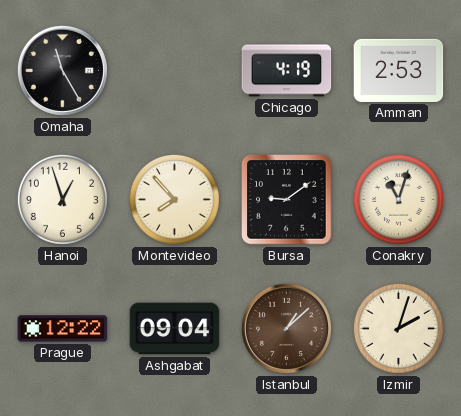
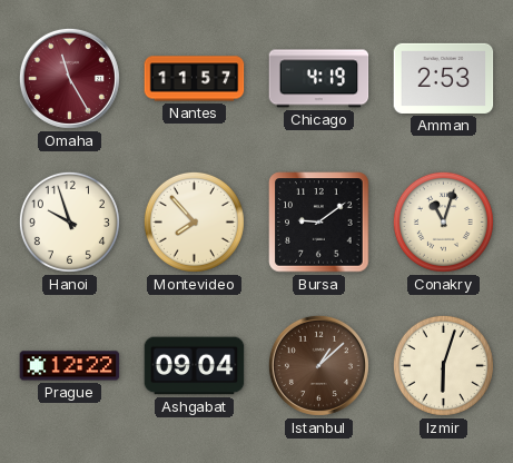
Omaha dial: black -> burgundy (69, 78)
Nantes: none -> 11:57 (195, 79)
Hanoi: 12:57 -> 9:57 (69, 221)
Izmir: 2:03 -> 6:03 (443, 365)
